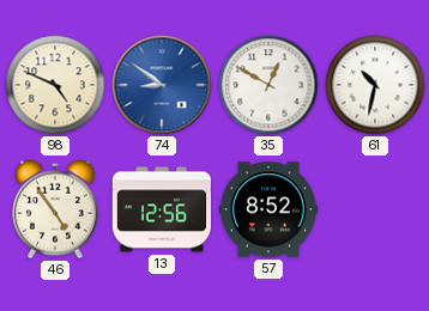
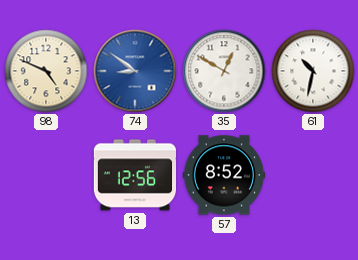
46: 4:54 -> none (55, 209)
